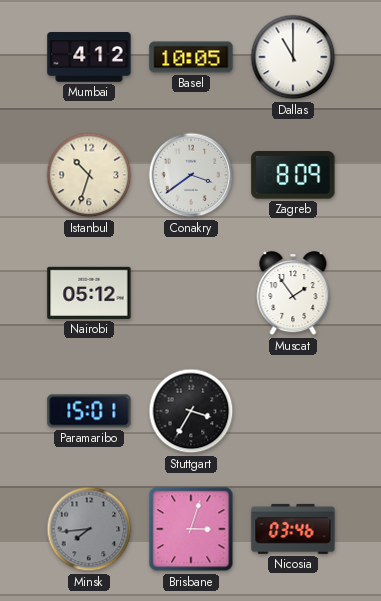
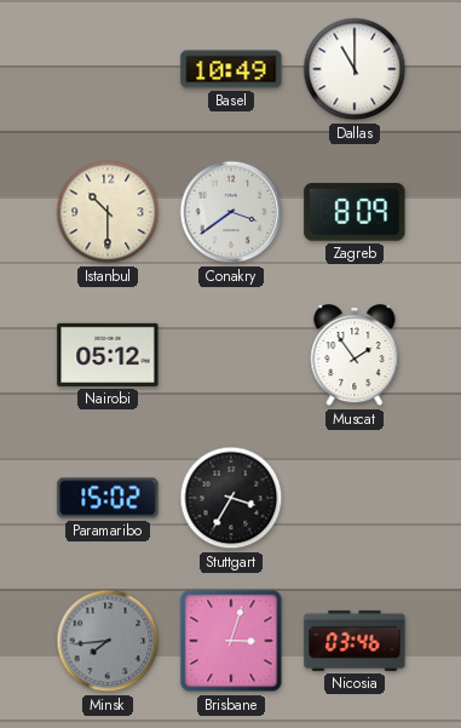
Mumbai: 4:12 -> none (89, 57)
Basel: 10:05 -> 10:49 (231, 69)
Istanbul: 10:33 -> 10:30 (108, 212)
Paramaribo: 15:01 -> 15:02 (108, 498)
